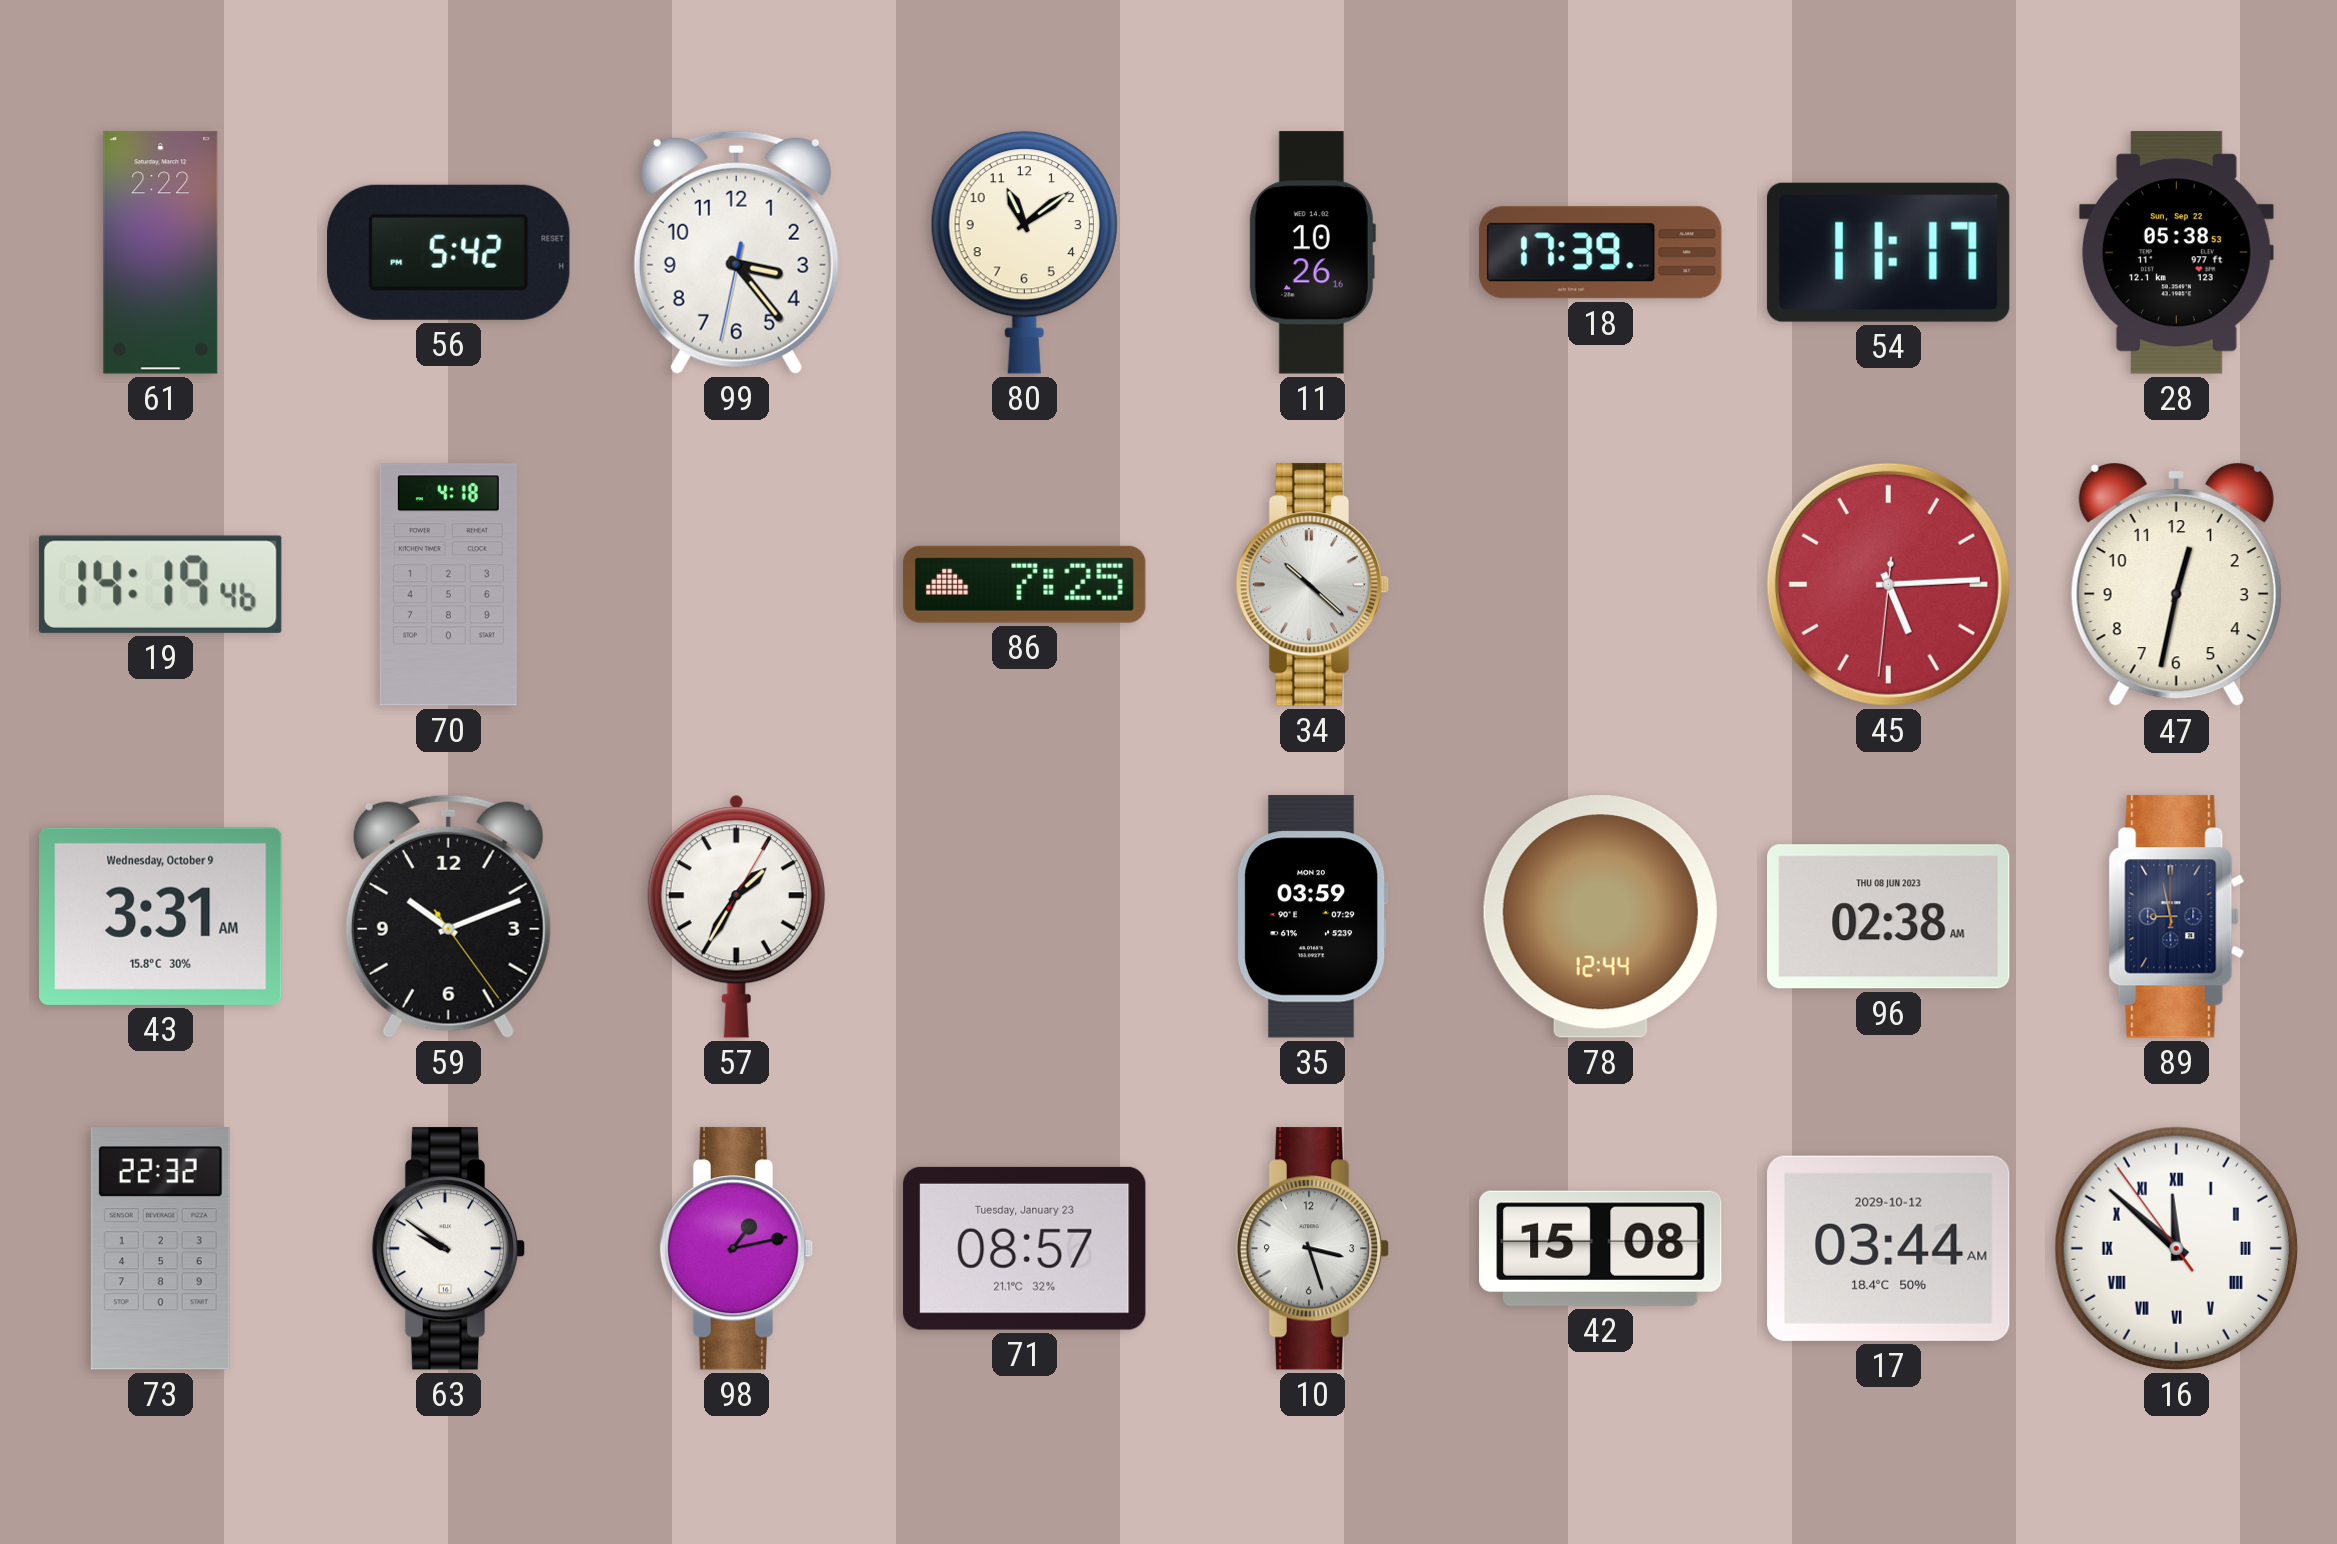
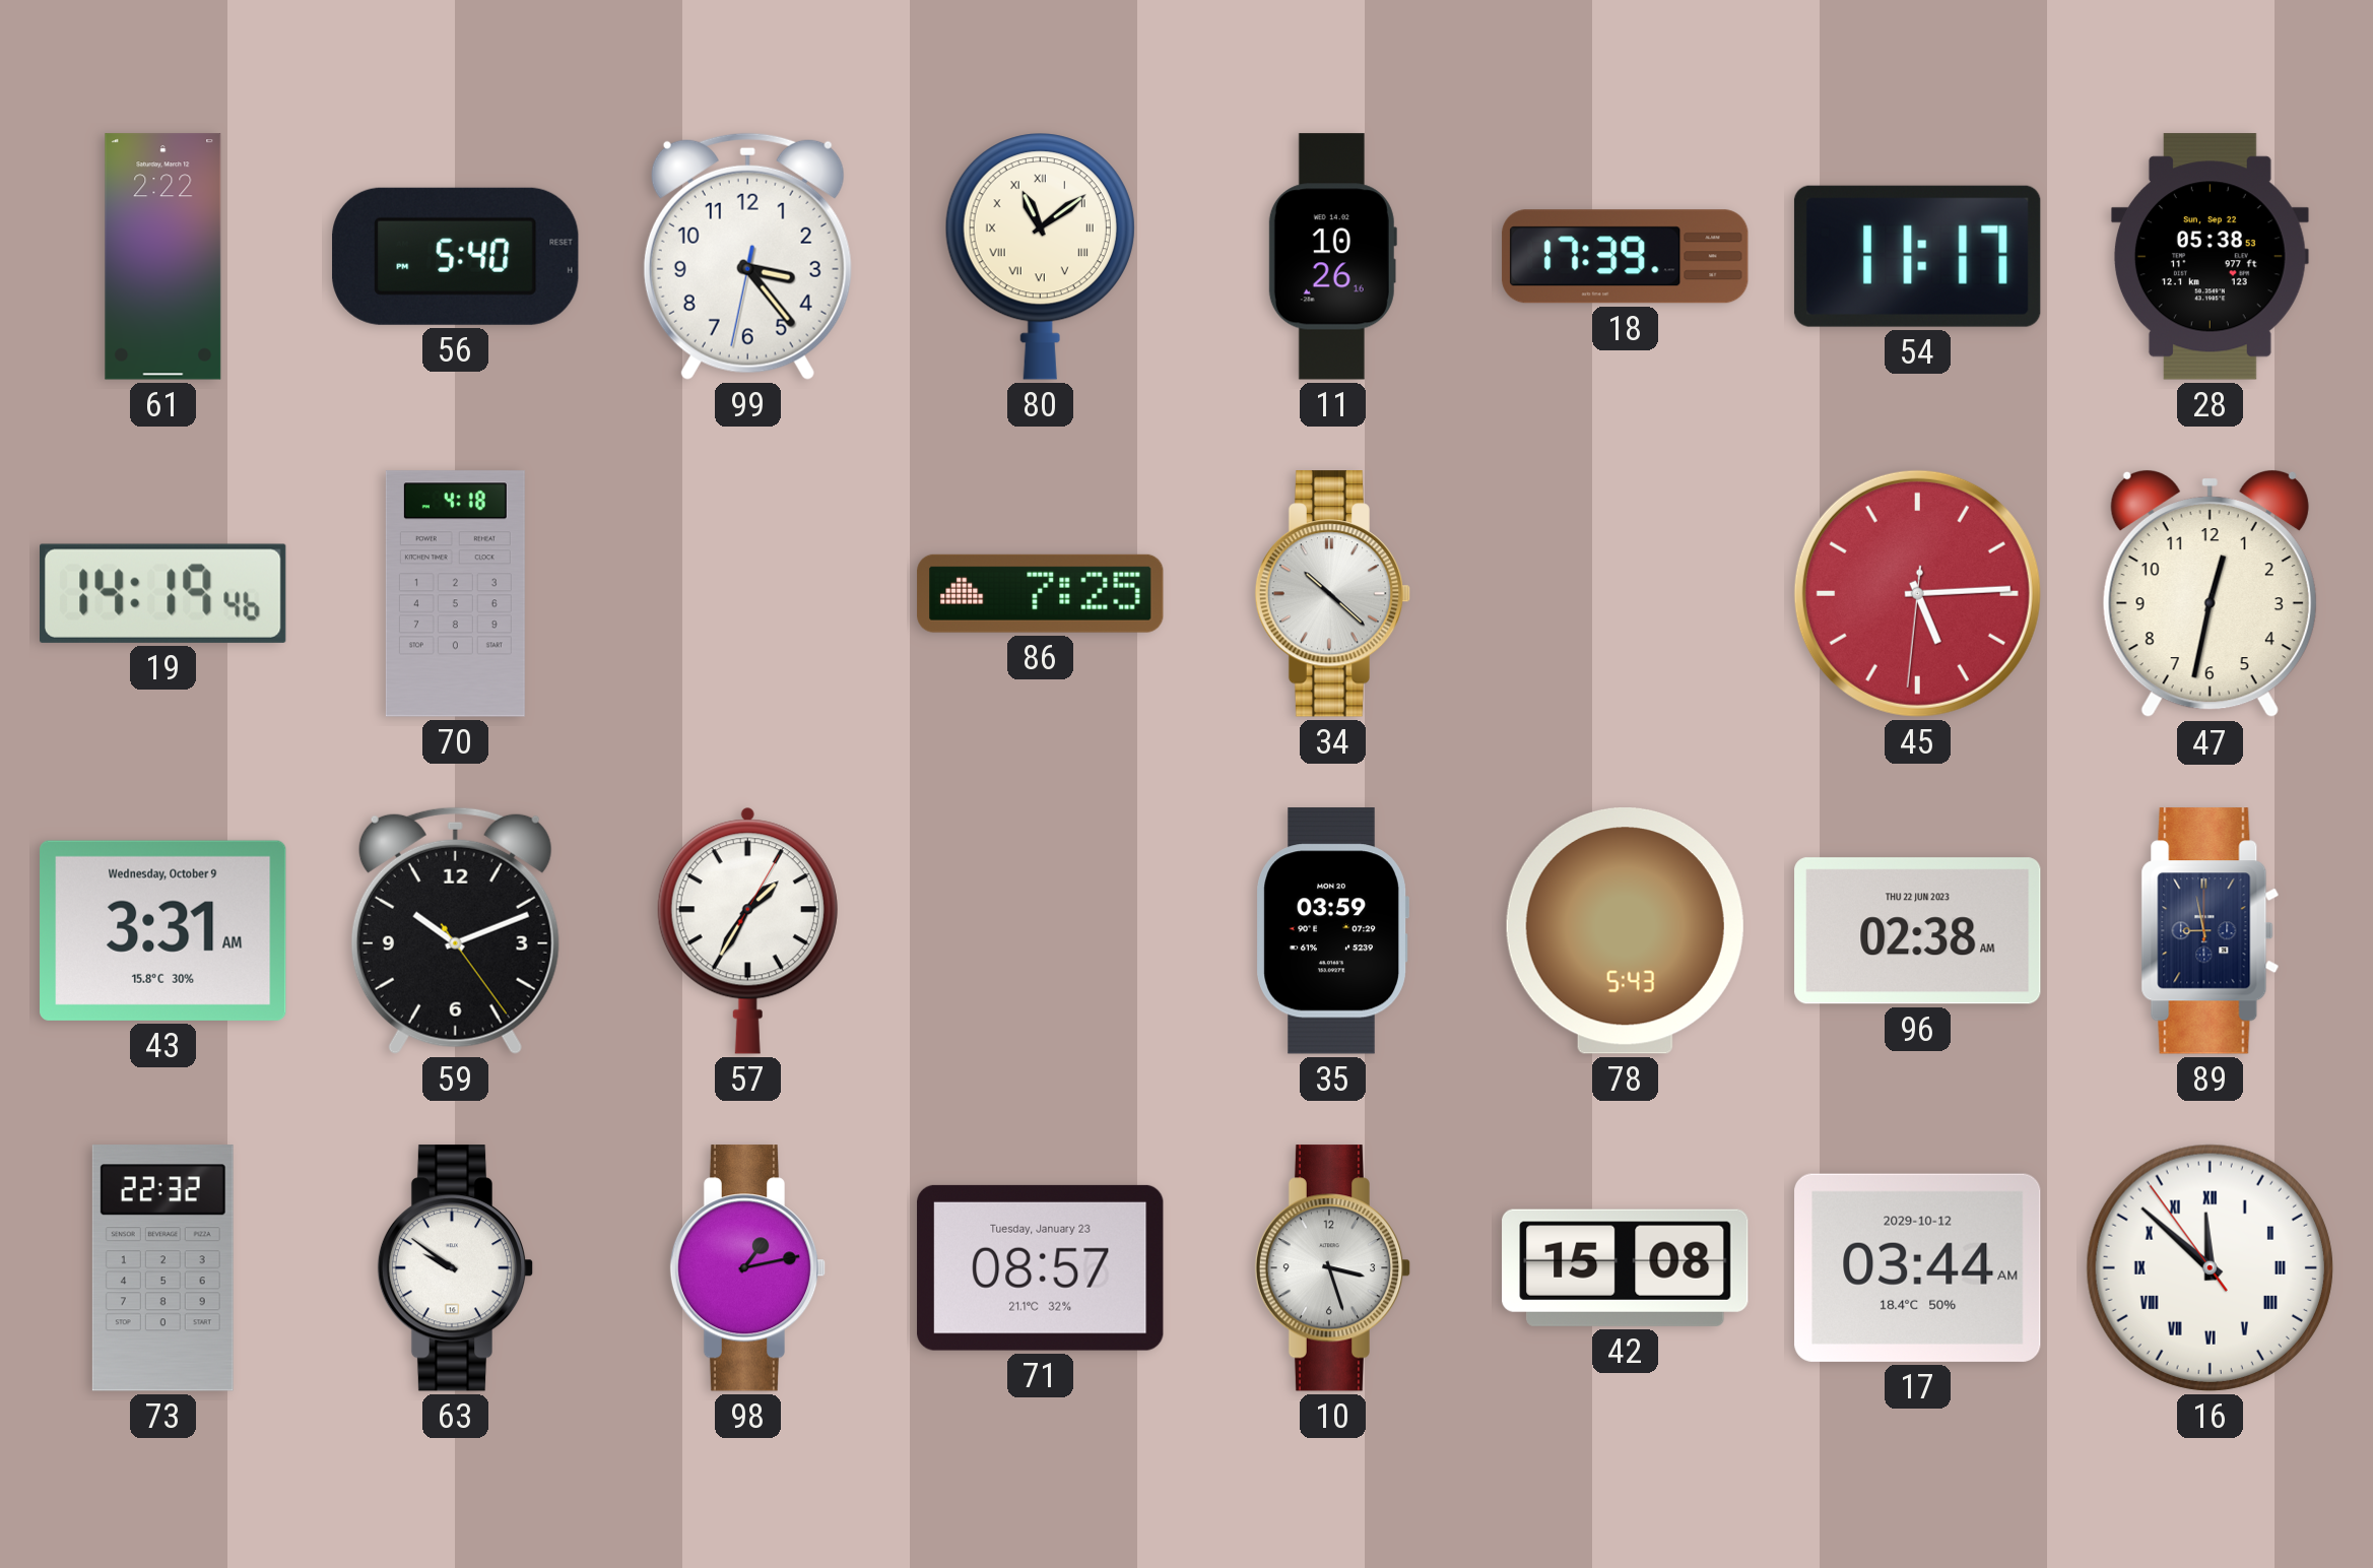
56: 5:42 -> 5:40 (456, 256)
80 numerals: Arabic -> Roman (1040, 257)
78: 12:44 -> 5:43 (1625, 931)
96 date: THU 08 JUN 2023 -> THU 22 JUN 2023 (1918, 931)
